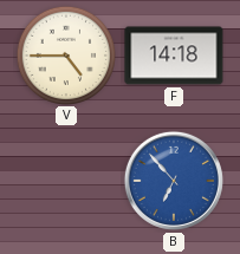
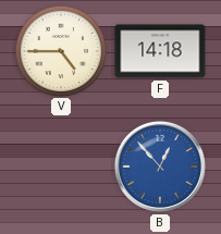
B: 6:53 -> 12:53 (160, 167)
